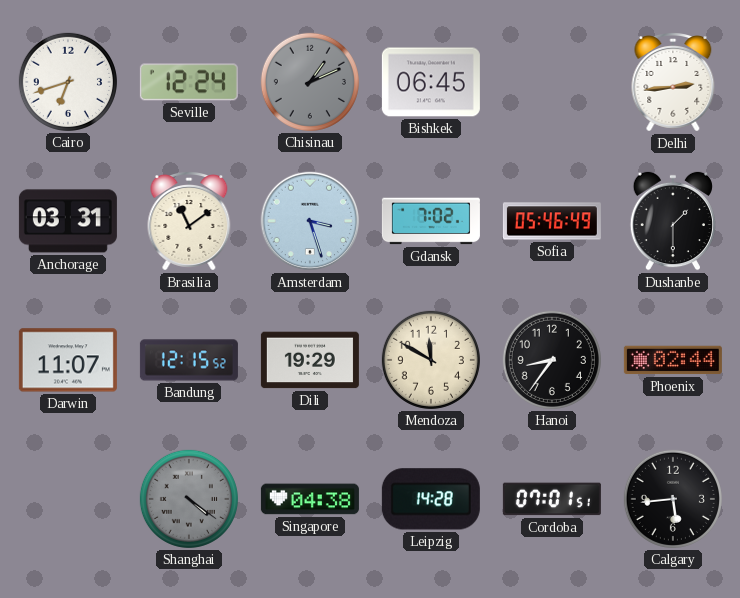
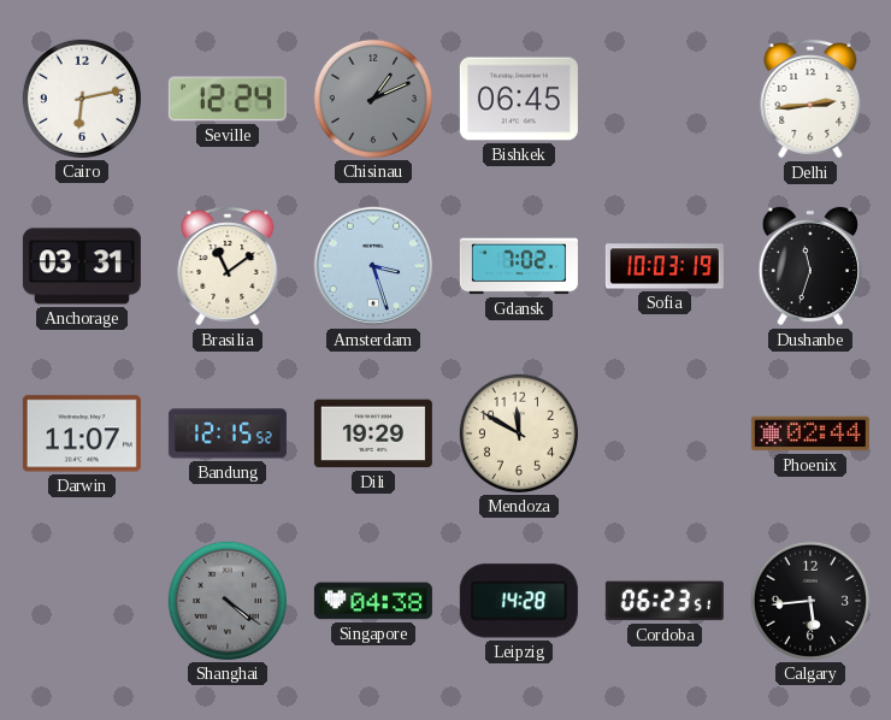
Cairo: 6:42 -> 6:13 (82, 99)
Sofia: 05:46 -> 10:03 (665, 266)
Dushanbe: 1:30 -> 11:33 (810, 266)
Hanoi: 8:36 -> none (552, 360)
Cordoba: 07:01 -> 06:23 (665, 601)
